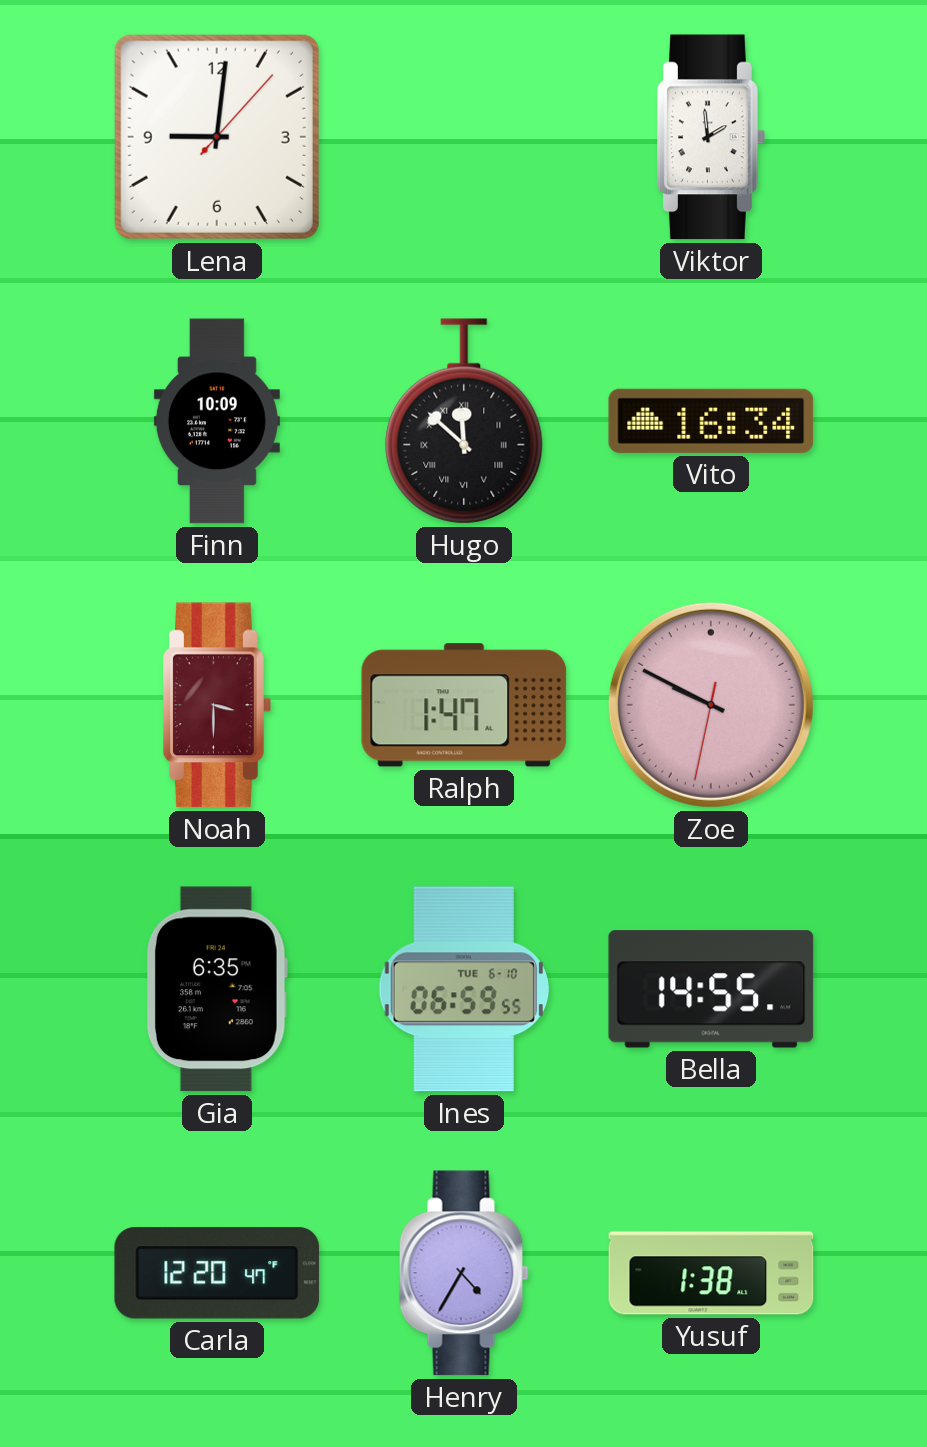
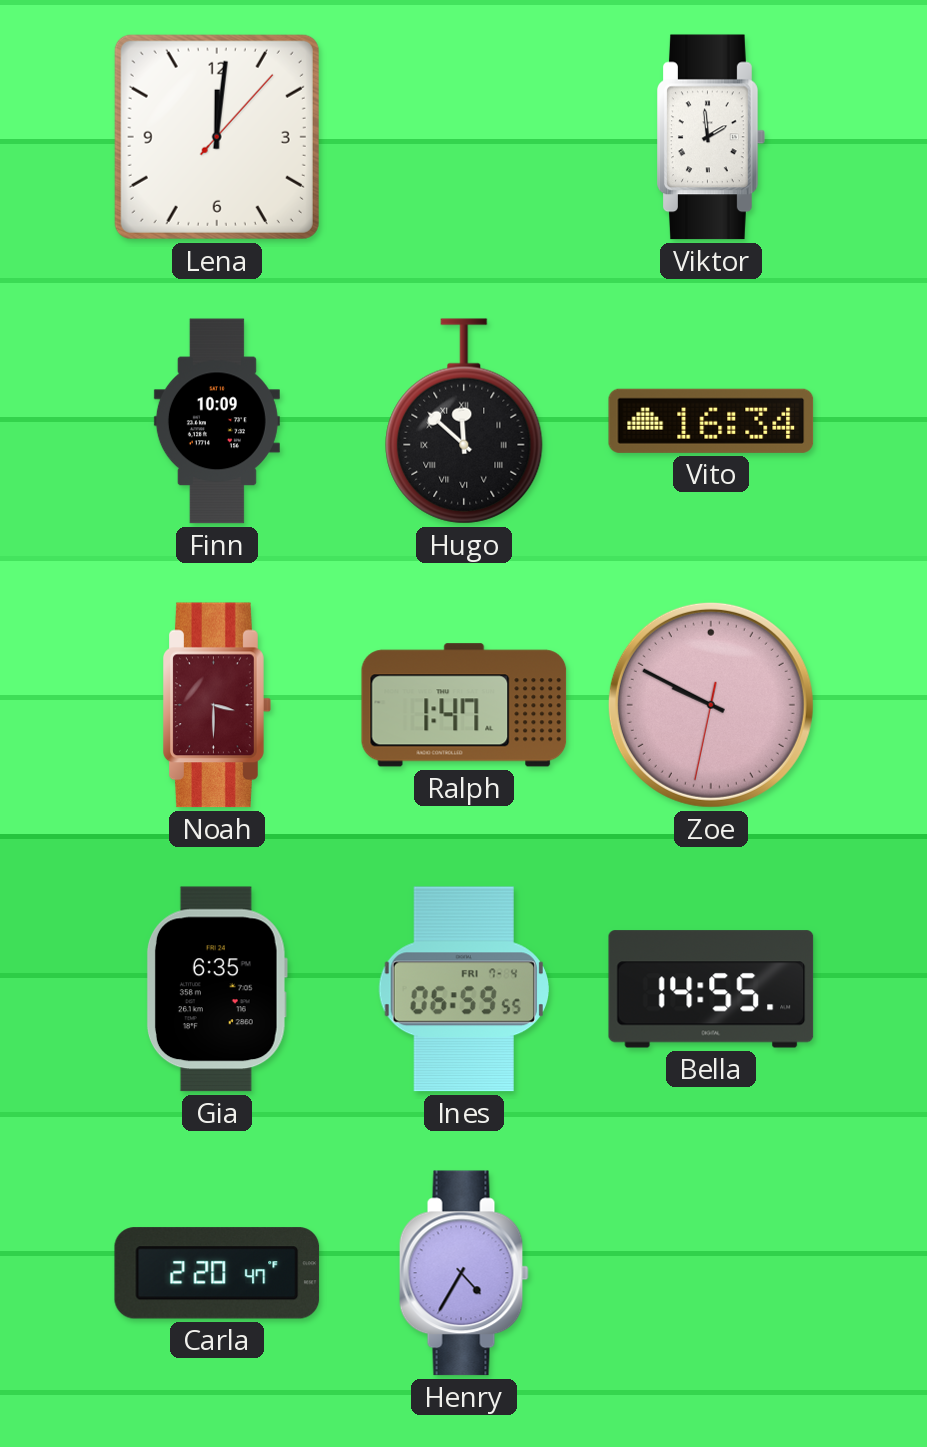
Lena: 9:01 -> 12:01 (217, 137)
Ines date: TUE 6-10 -> FRI 7-4 (464, 989)
Carla: 12:20 -> 2:20 (217, 1273)
Yusuf: 1:38 -> none (711, 1273)
